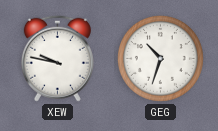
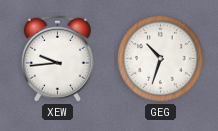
XEW: 9:47 -> 9:44 (57, 58)
